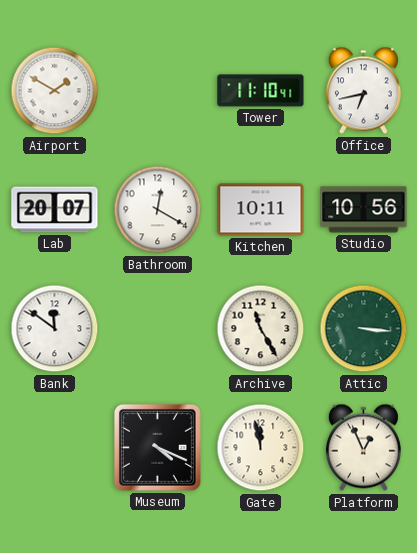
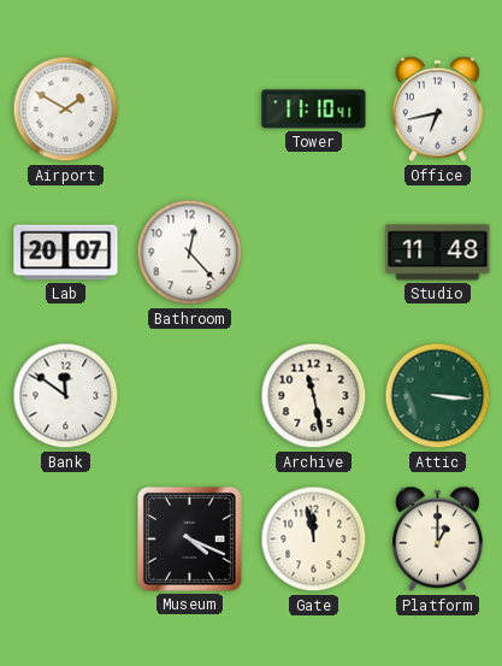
Bathroom: 12:20 -> 12:23 (190, 253)
Kitchen: 10:11 -> none (261, 210)
Studio: 10:56 -> 11:48 (438, 253)
Archive: 11:25 -> 11:28 (314, 396)
Platform: 12:56 -> 1:00 (437, 540)
